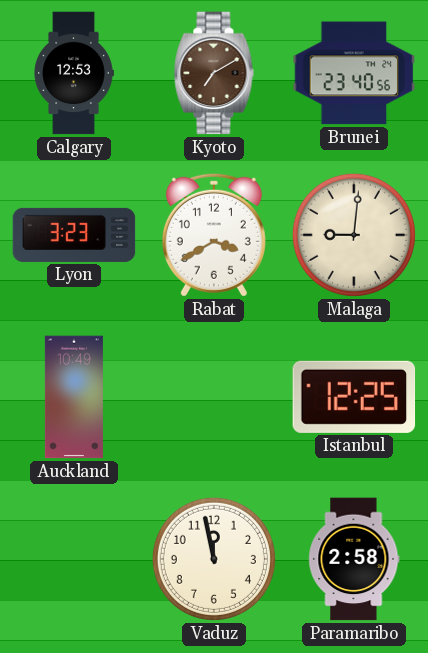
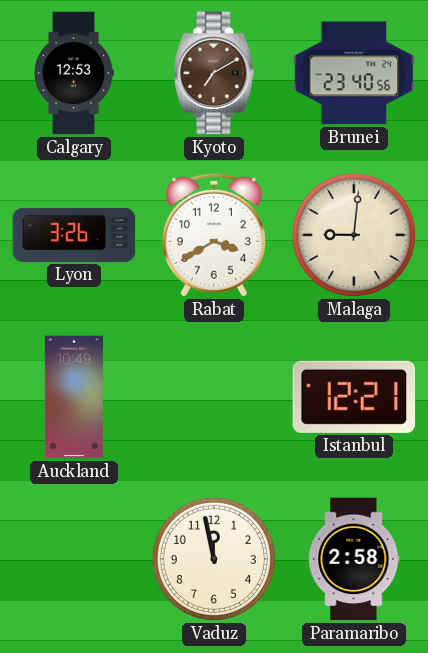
Lyon: 3:23 -> 3:26 (74, 235)
Istanbul: 12:25 -> 12:21 (354, 397)
